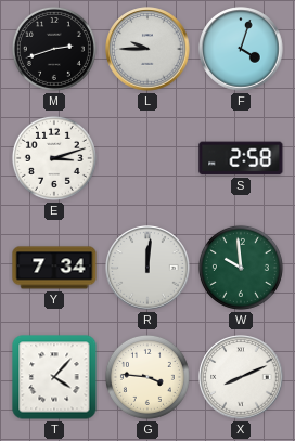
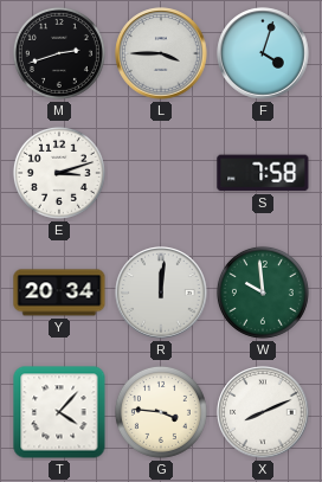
L: 9:45 -> 3:45 (161, 53)
S: 2:58 -> 7:58 (263, 173)
Y: 7:34 -> 20:34 (59, 293)
